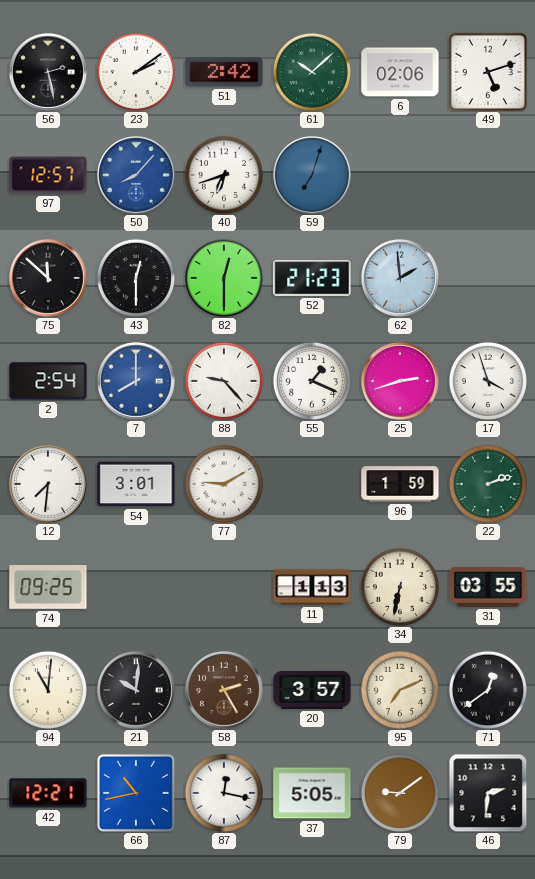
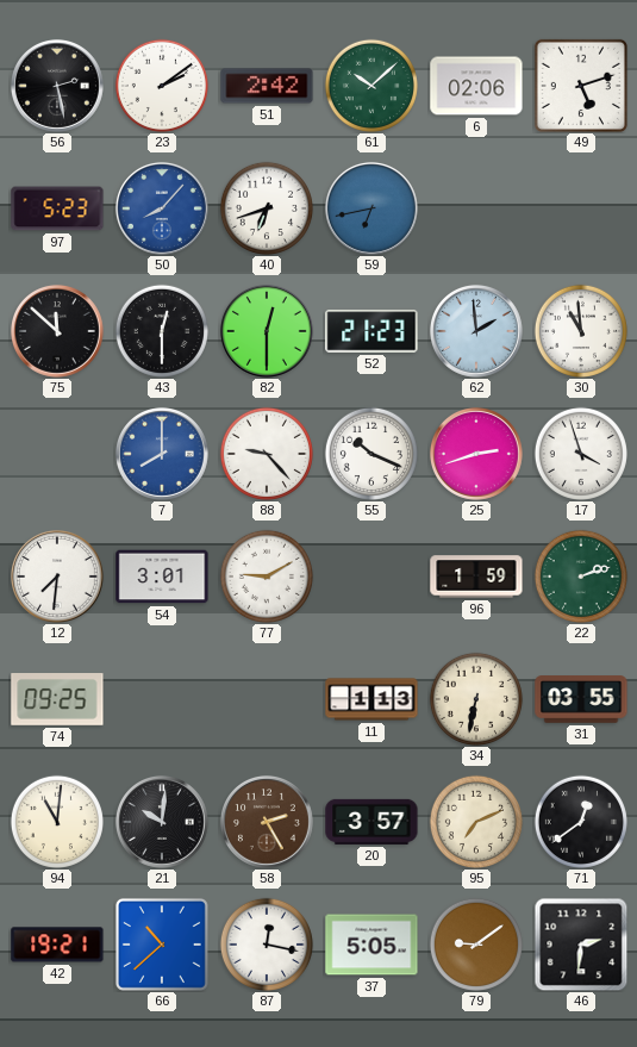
97: 12:57 -> 5:23 (57, 208)
59: 7:03 -> 6:43 (371, 208)
30: none -> 10:59 (581, 331)
2: 2:54 -> none (48, 381)
55: 1:19 -> 10:19 (371, 454)
42: 12:21 -> 19:21 (57, 945)
66: 10:43 -> 10:38 (162, 945)
